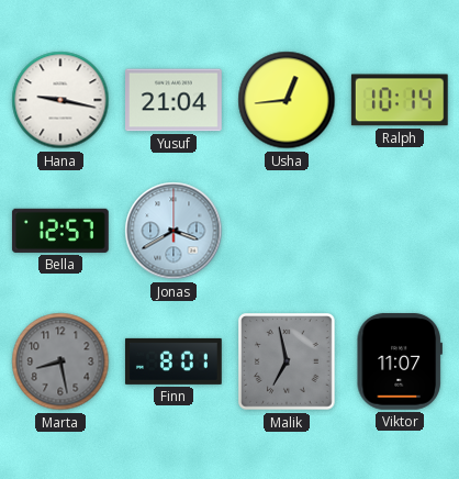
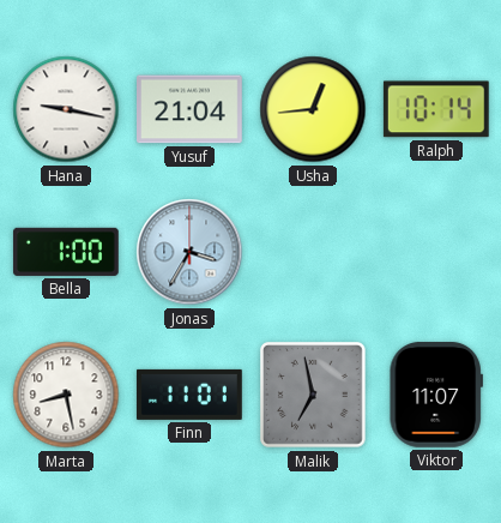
Bella: 12:57 -> 1:00 (66, 252)
Jonas: 3:40 -> 3:35 (189, 252)
Marta dial: grey -> white (66, 395)
Finn: 8:01 -> 11:01 (189, 395)
